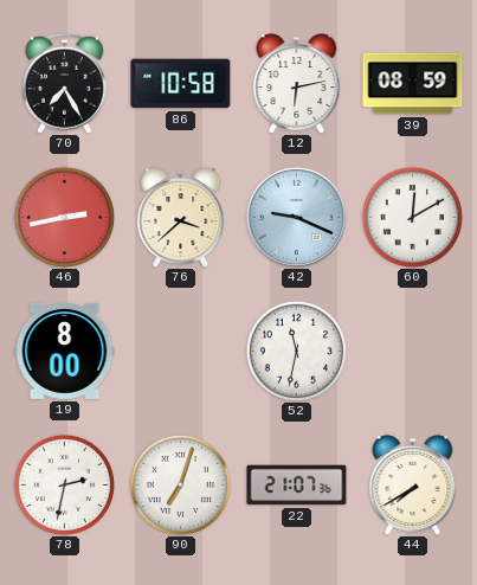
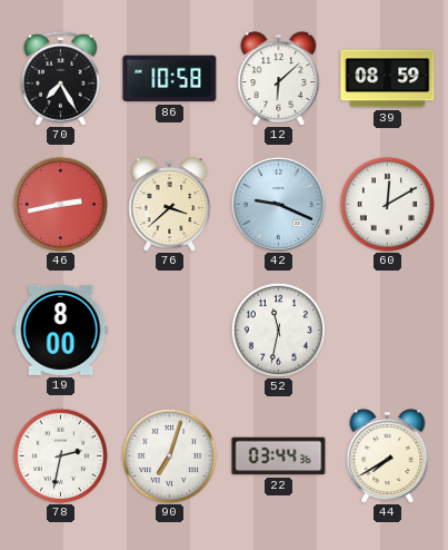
12: 6:13 -> 6:08 (279, 79)
22: 21:07 -> 03:44 (279, 456)
